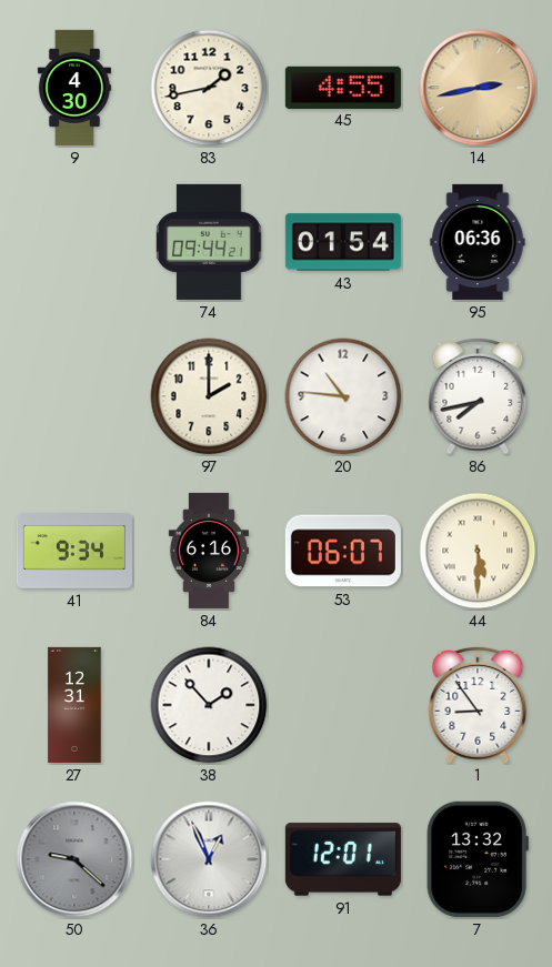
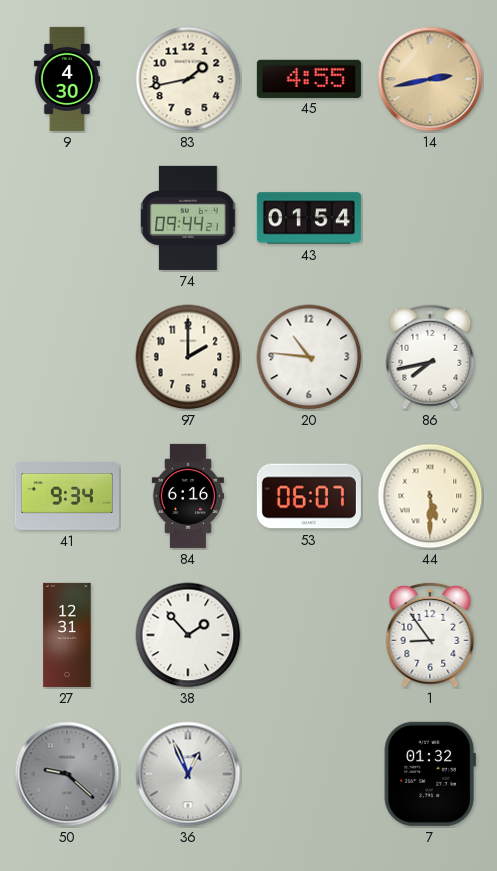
95: 06:36 -> none (478, 242)
91: 12:01 -> none (343, 859)
7: 13:32 -> 01:32 (430, 774)
